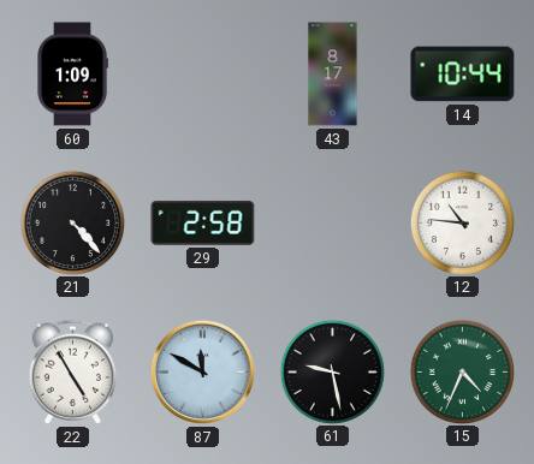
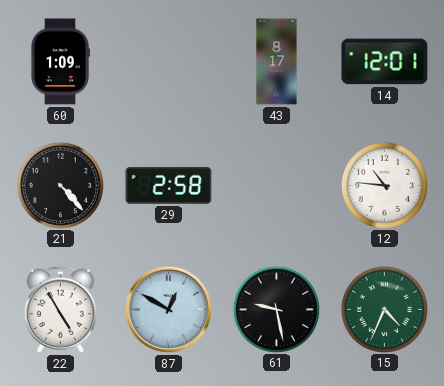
14: 10:44 -> 12:01 (385, 62)
87: 11:50 -> 12:50 (168, 309)
